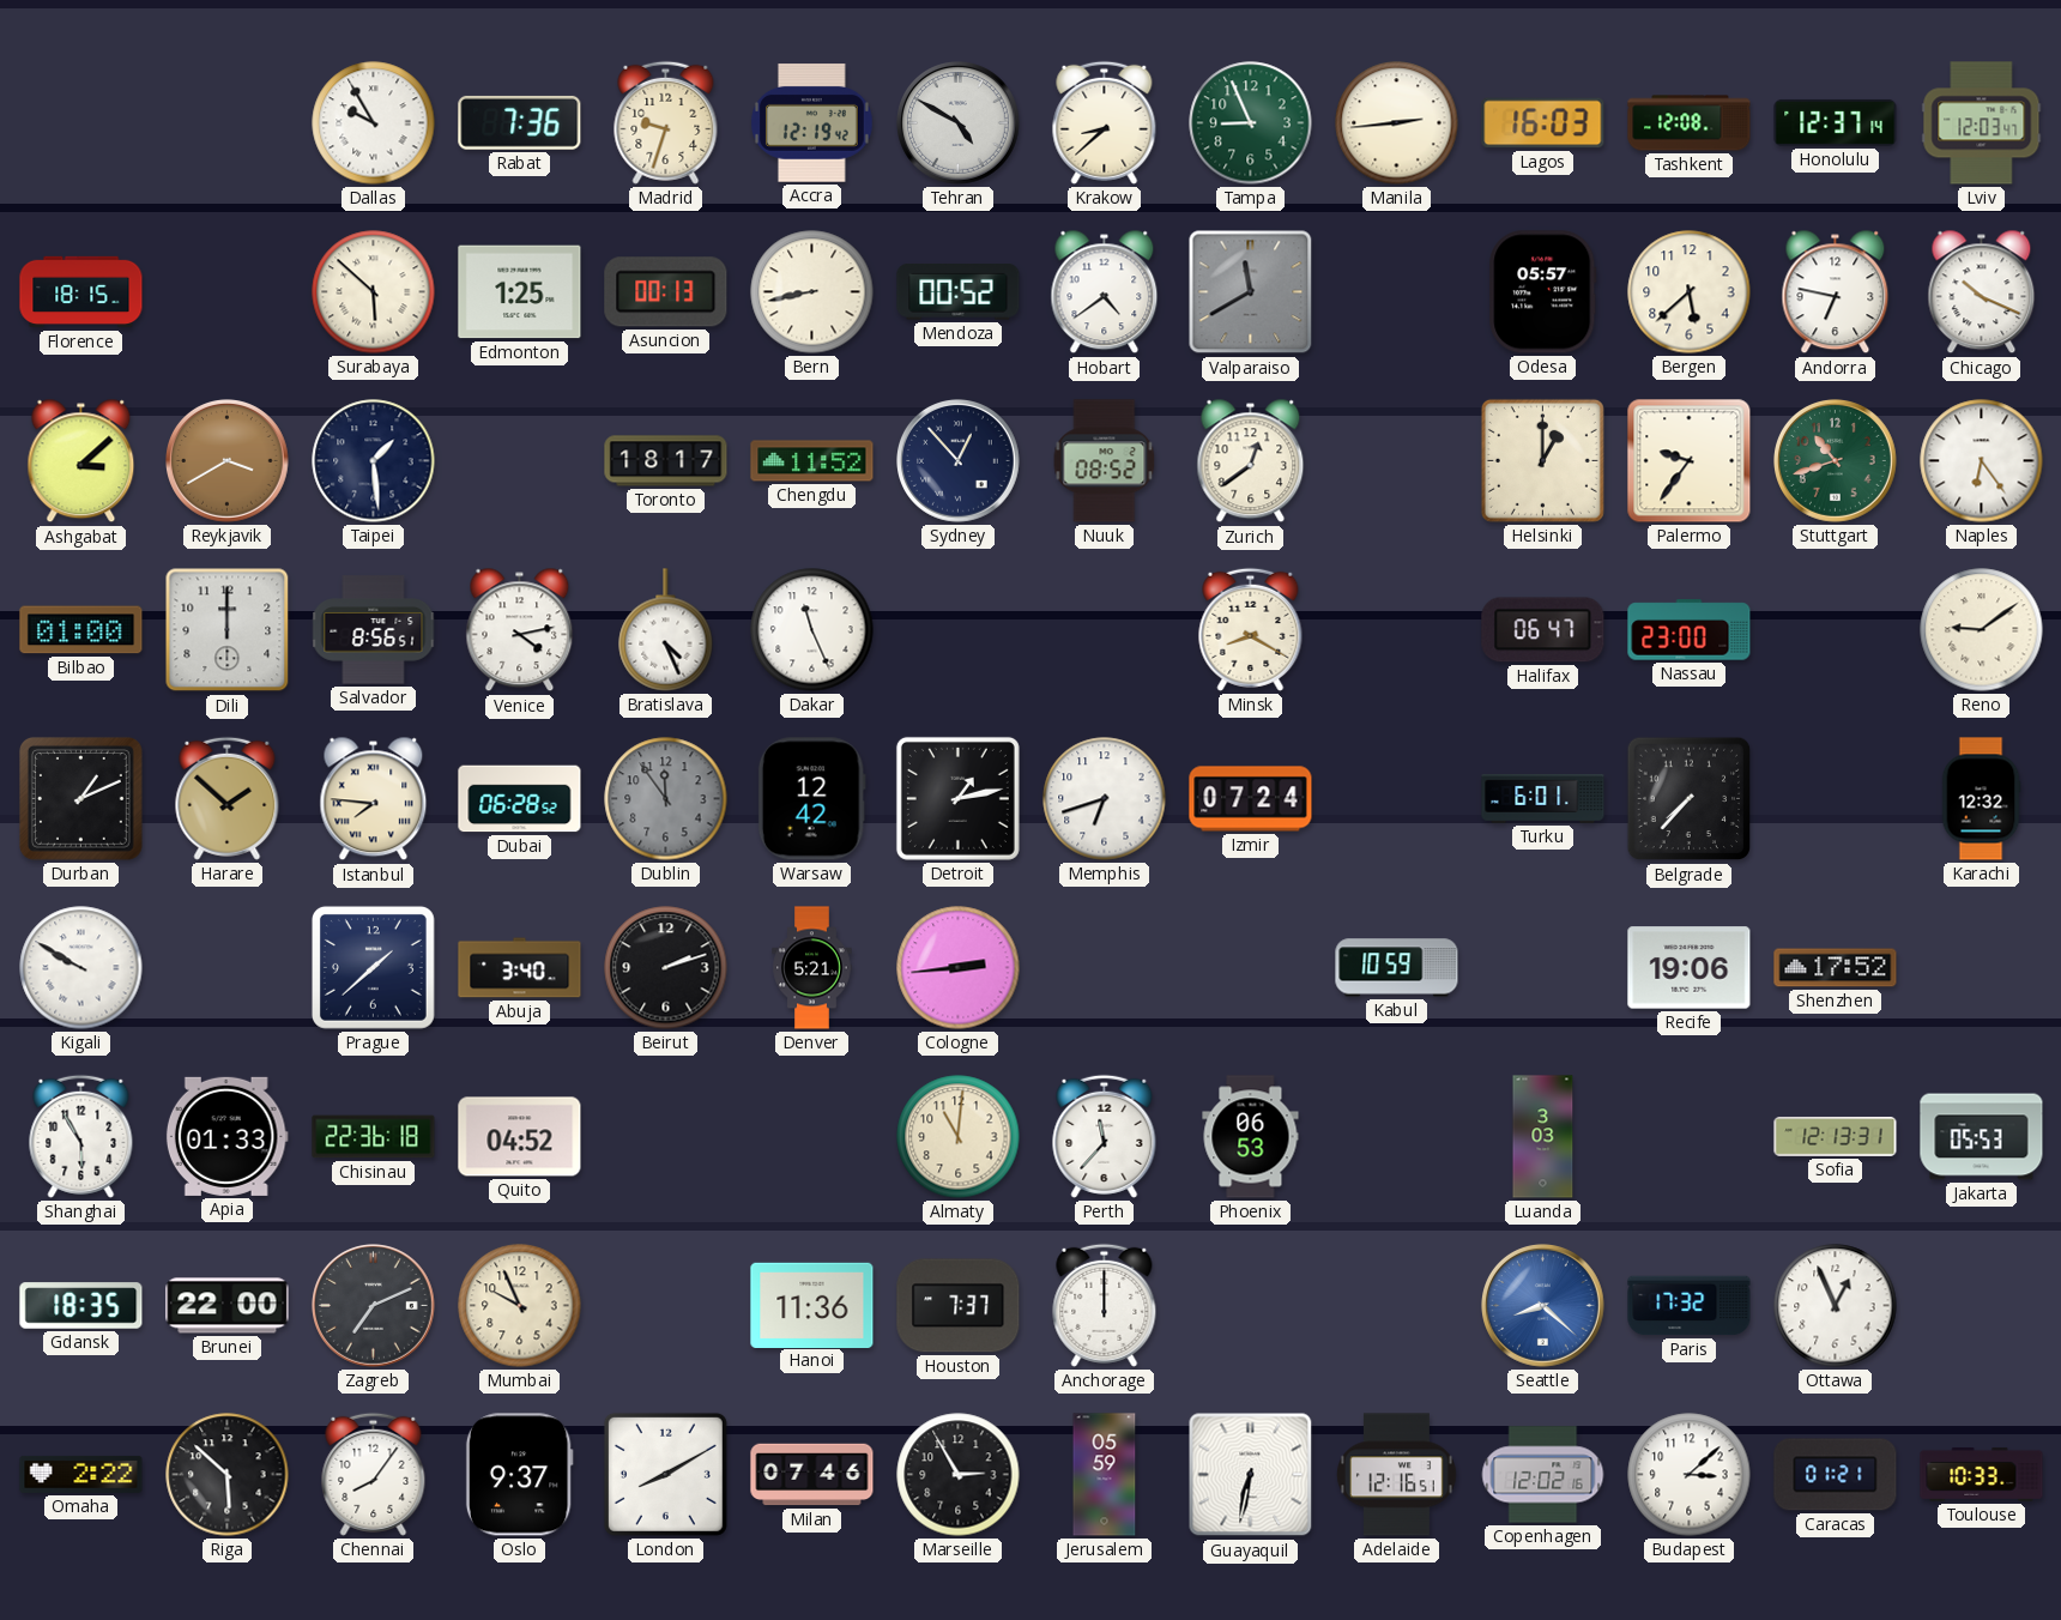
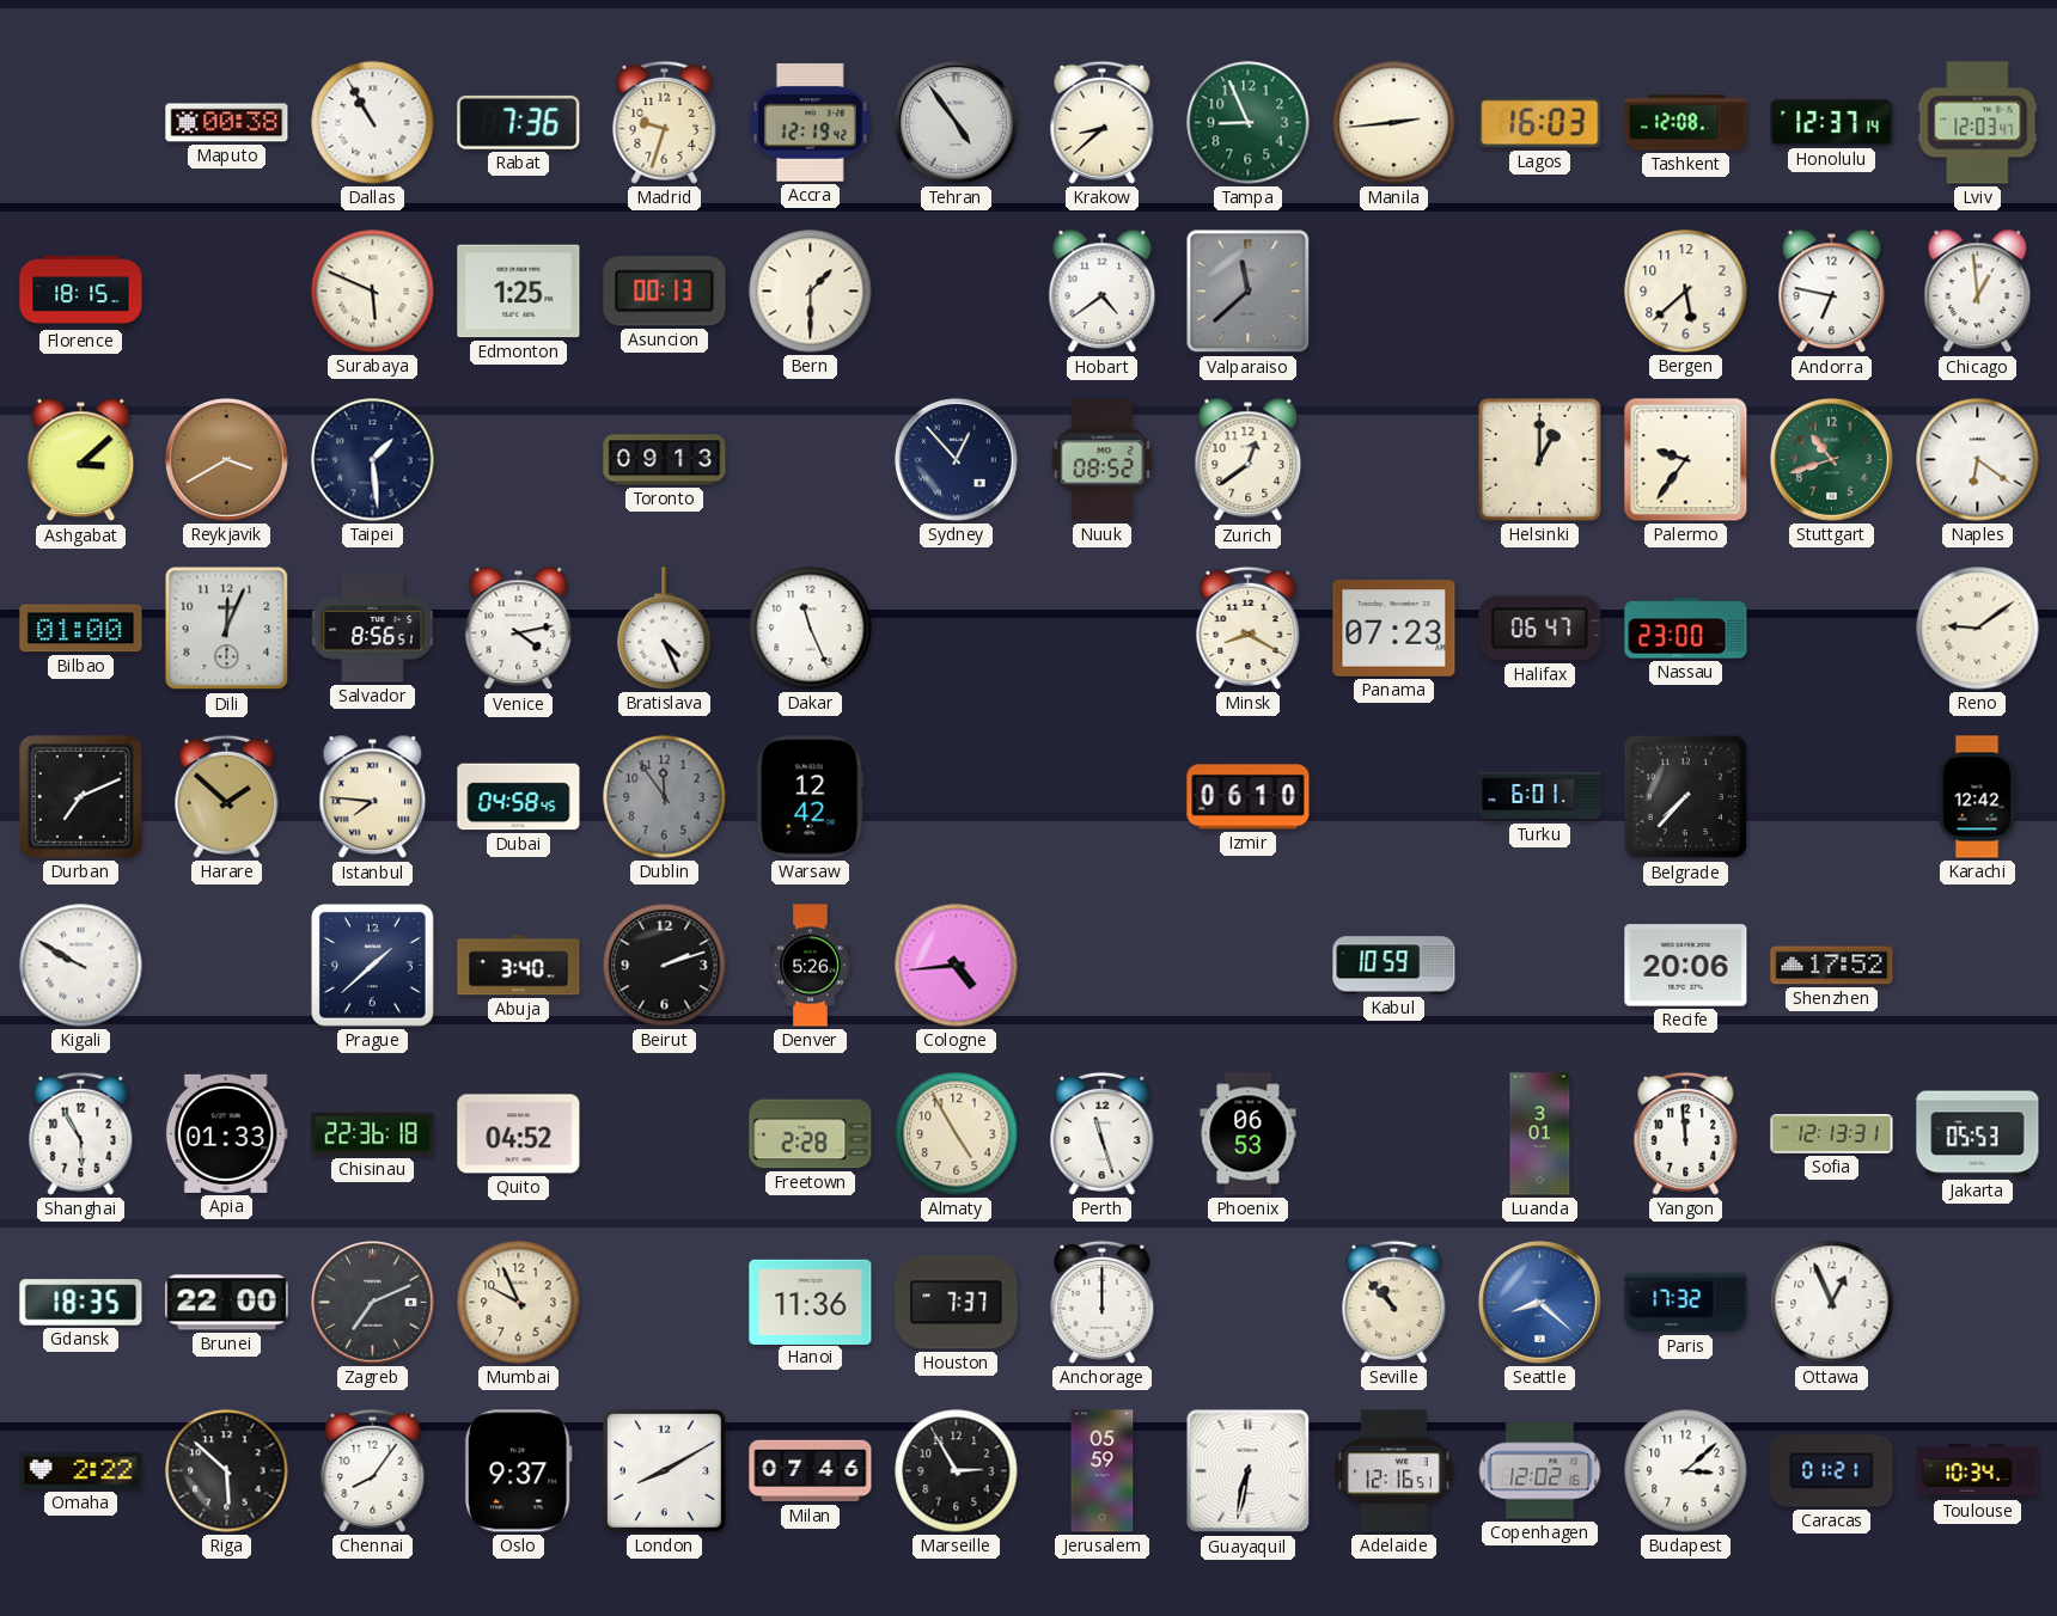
Maputo: none -> 00:38 (227, 123)
Dallas: 9:55 -> 10:55 (373, 123)
Tehran: 4:50 -> 4:54 (957, 123)
Surabaya: 5:52 -> 5:49 (373, 292)
Bern: 8:43 -> 1:30 (811, 292)
Mendoza: 00:52 -> none (959, 292)
Valparaiso: 11:40 -> 11:38 (1249, 292)
Odesa: 05:57 -> none (1543, 292)
Chicago: 10:19 -> 12:59 (1978, 292)
Toronto: 18:17 -> 09:13 (665, 460)
Chengdu: 11:52 -> none (812, 461)
Naples: 6:24 -> 6:21 (1978, 460)
Dili: 12:00 -> 12:04 (227, 629)
Panama: none -> 07:23 (1394, 629)
Durban: 1:11 -> 7:11 (80, 796)
Dubai: 06:28 -> 04:58 (519, 797)
Detroit: 1:13 -> none (957, 798)
Memphis: 6:42 -> none (1105, 799)
Izmir: 07:24 -> 06:10 (1249, 797)
Karachi: 12:32 -> 12:42 (1977, 797)
Denver: 5:21 -> 5:26 (811, 966)
Cologne: 2:44 -> 4:44 (957, 966)
Recife: 19:06 -> 20:06 (1686, 966)
Freetown: none -> 2:28 (811, 1134)
Almaty: 11:01 -> 4:55 (957, 1134)
Perth: 11:37 -> 11:27 (1103, 1133)
Luanda: 3:03 -> 3:01 (1540, 1134)
Yangon: none -> 11:59 (1686, 1133)
Seville: none -> 10:53 (1394, 1302)
Toulouse: 10:33 -> 10:34 (1978, 1470)
